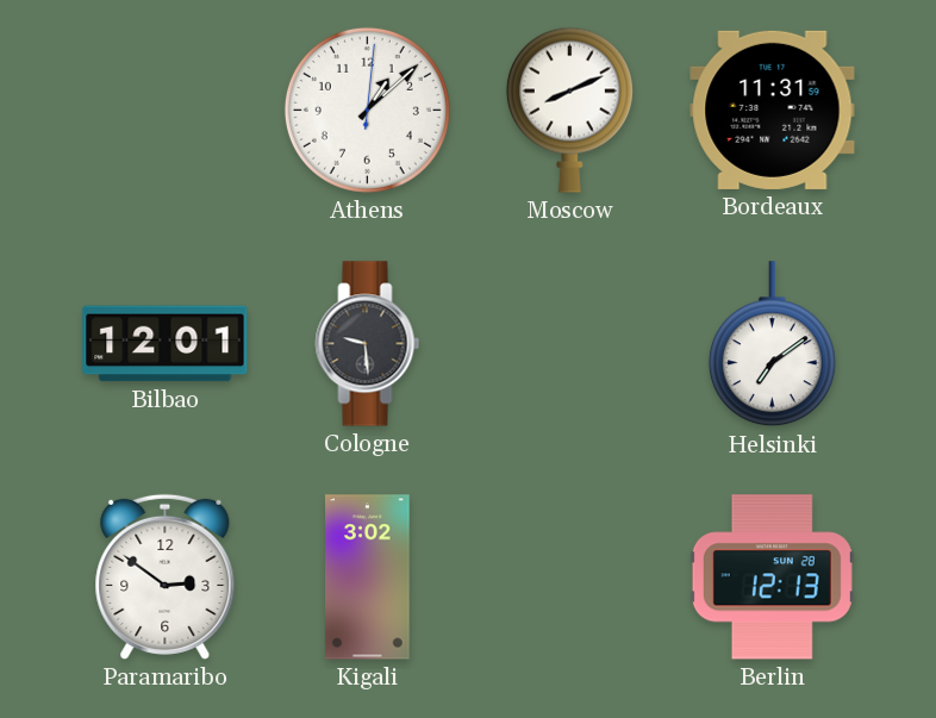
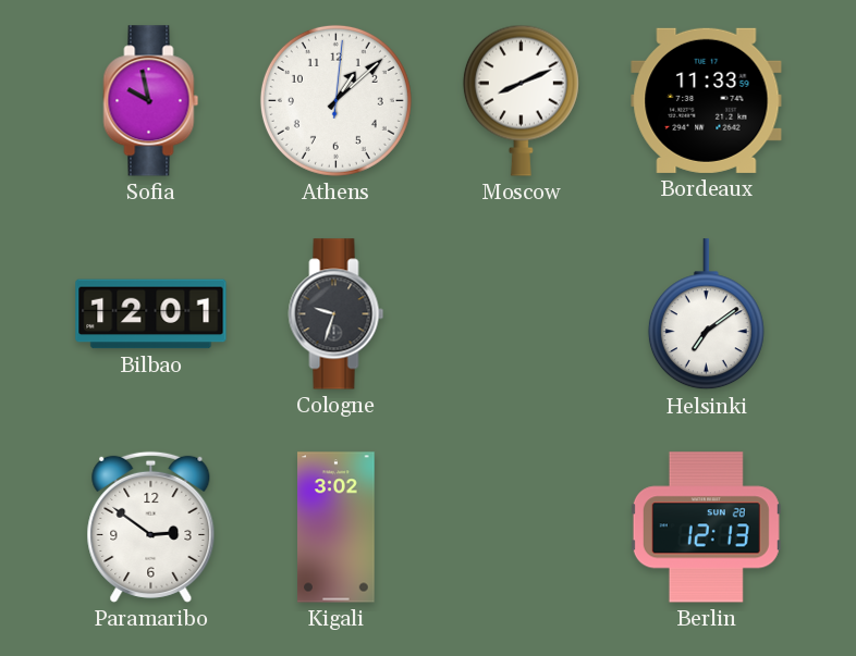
Sofia: none -> 9:58 (151, 101)
Bordeaux: 11:31 -> 11:33 (707, 100)
Cologne: 9:29 -> 9:33 (337, 314)
